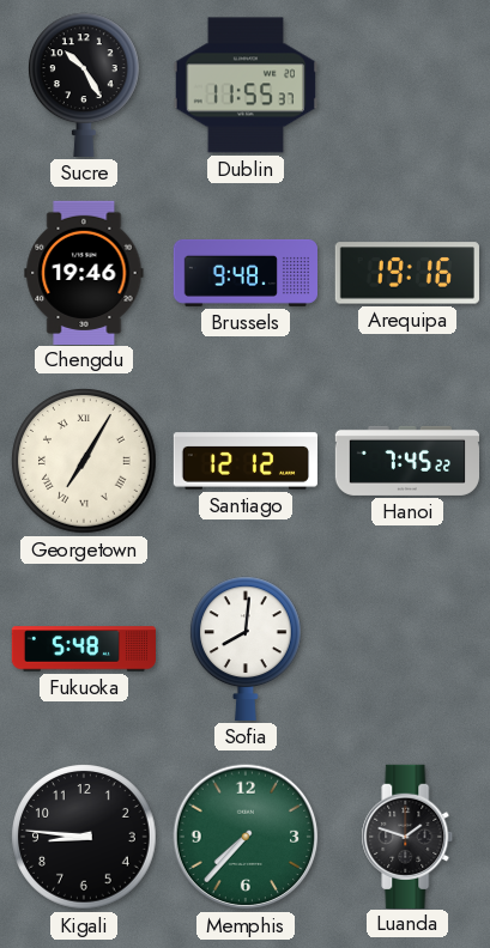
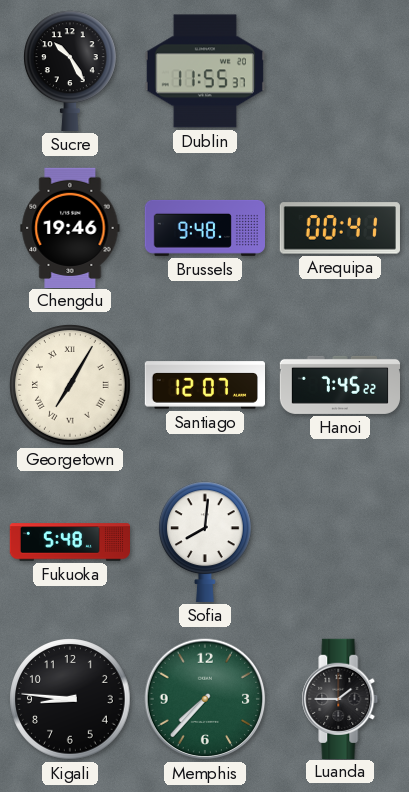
Arequipa: 19:16 -> 00:41 (340, 228)
Santiago: 12:12 -> 12:07 (204, 385)
Luanda: 1:48 -> 1:45 (340, 698)
